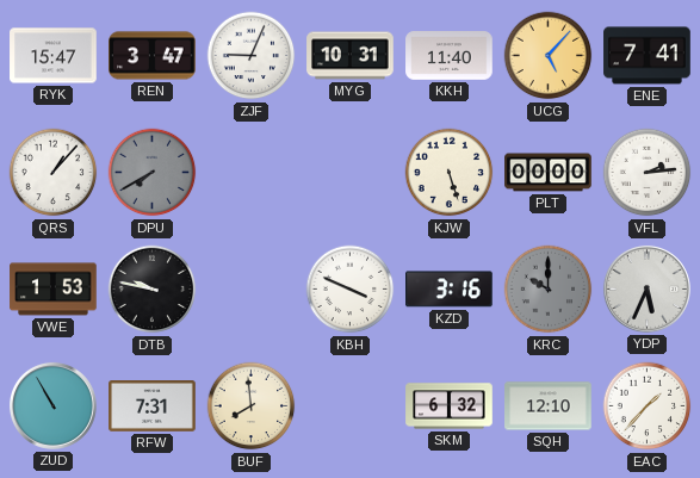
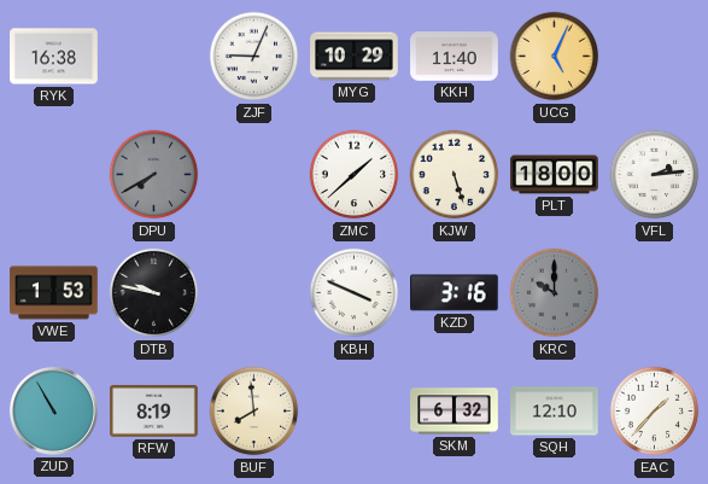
RYK: 15:47 -> 16:38 (54, 57)
REN: 3:47 -> none (153, 56)
MYG: 10:31 -> 10:29 (355, 57)
UCG: 5:07 -> 5:04 (555, 57)
ENE: 7:41 -> none (648, 56)
QRS: 1:07 -> none (54, 173)
ZMC: none -> 1:38 (355, 175)
PLT: 00:00 -> 18:00 (555, 175)
YDP: 5:34 -> none (646, 288)
RFW: 7:31 -> 8:19 (154, 412)
